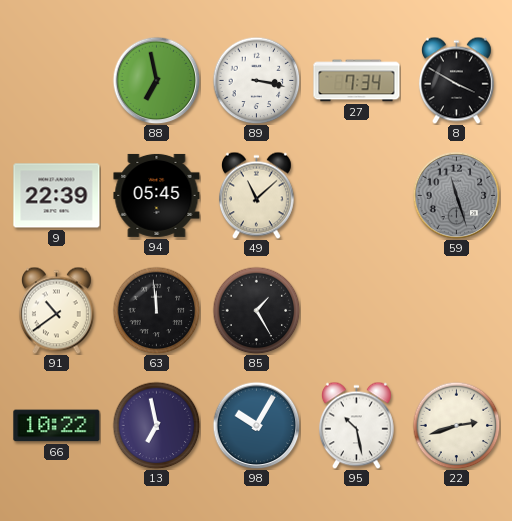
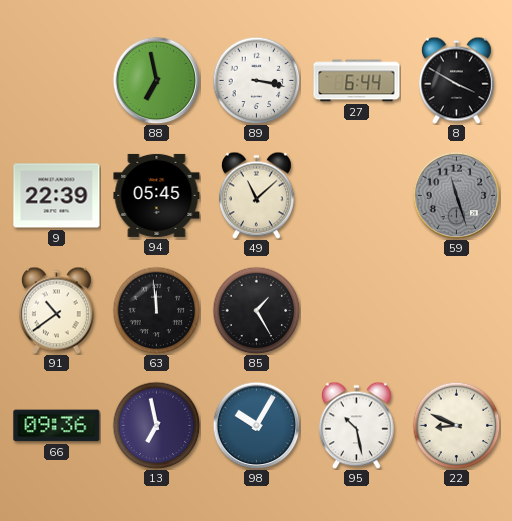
27: 7:34 -> 6:44 (357, 81)
66: 10:22 -> 09:36 (57, 426)
22: 2:42 -> 8:49 (456, 425)
